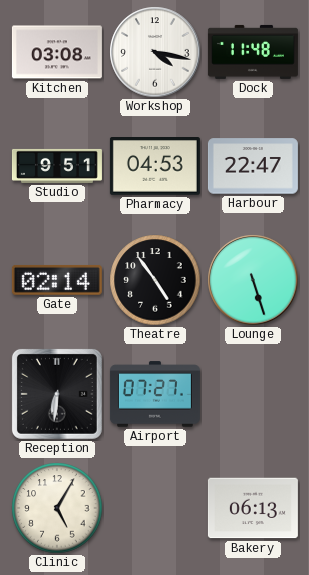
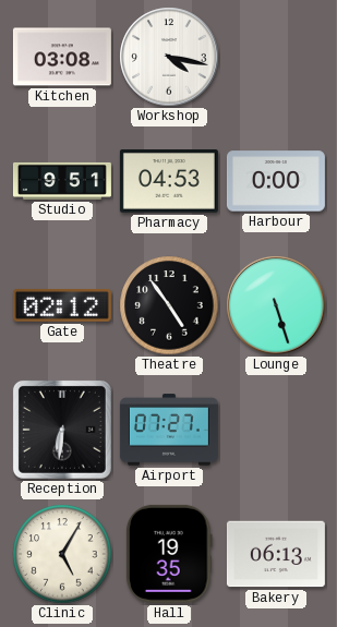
Dock: 11:48 -> none (253, 52)
Harbour: 22:47 -> 0:00 (276, 181)
Gate: 02:14 -> 02:12 (62, 305)
Hall: none -> 19:35 (169, 554)
